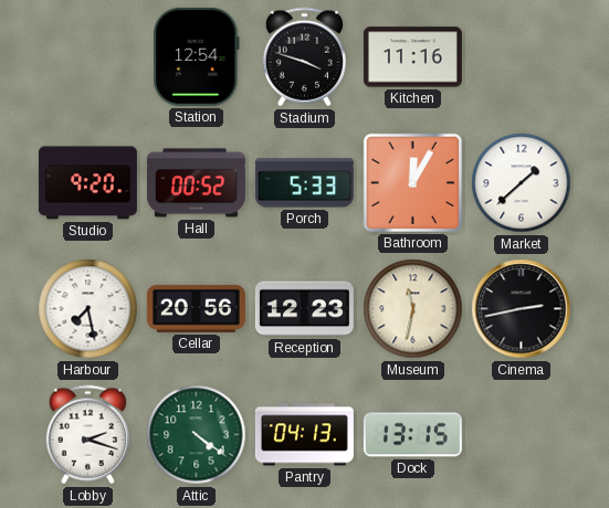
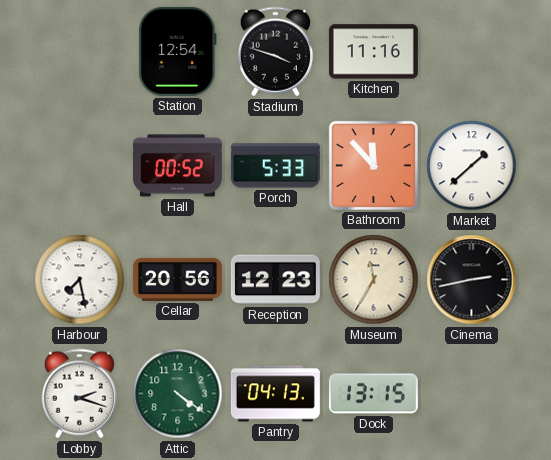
Studio: 9:20 -> none (87, 183)
Bathroom: 12:05 -> 11:53 (373, 165)
Museum: 11:32 -> 11:35 (374, 280)
